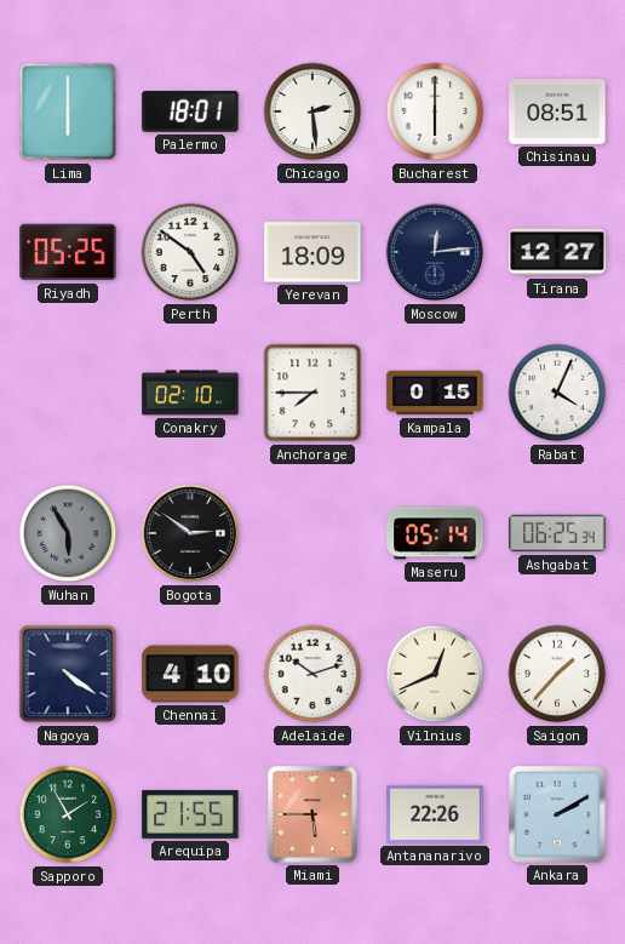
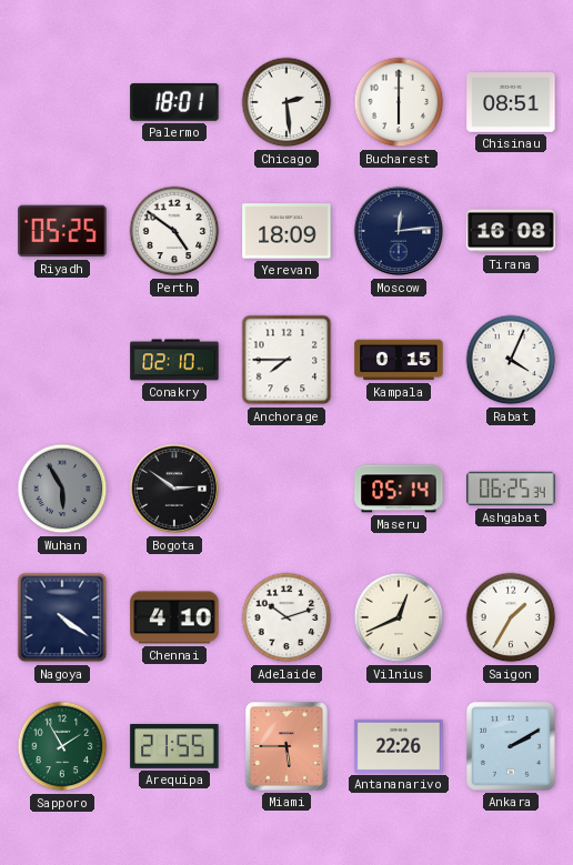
Lima: 6:00 -> none (68, 111)
Tirana: 12:27 -> 16:08 (511, 231)
Saigon: 1:37 -> 1:35 (511, 617)
